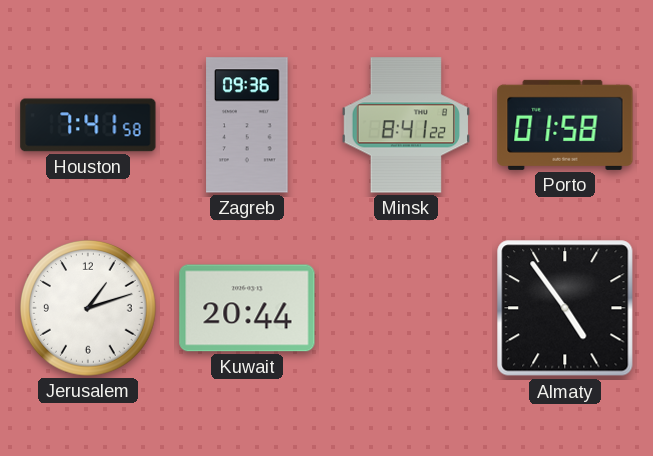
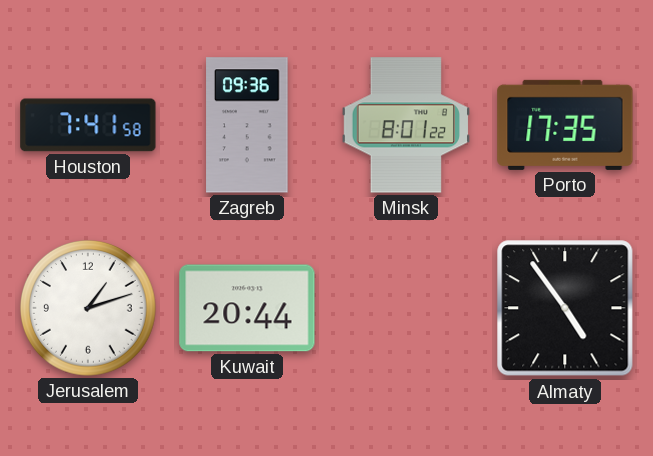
Minsk: 8:41 -> 8:01 (405, 125)
Porto: 01:58 -> 17:35 (565, 125)
